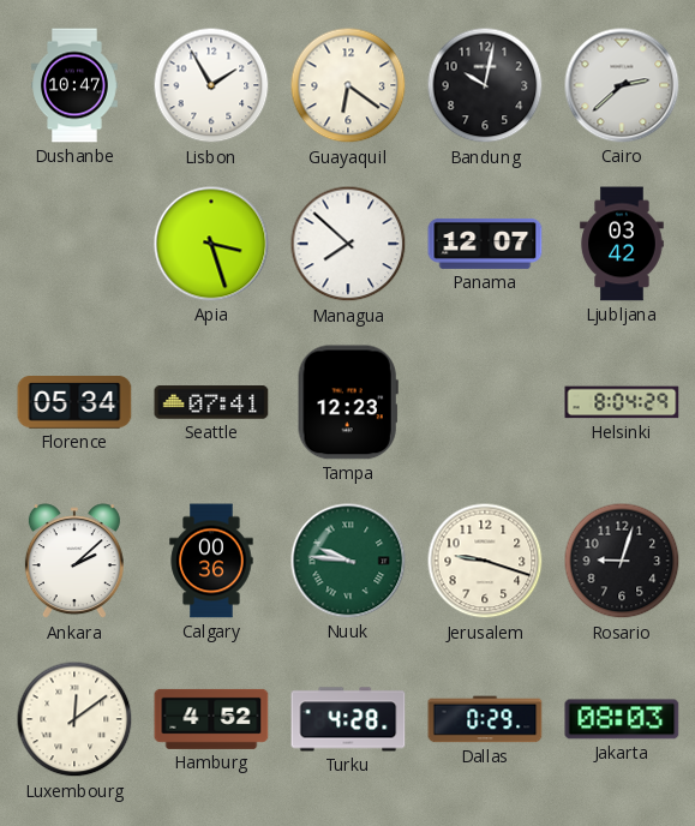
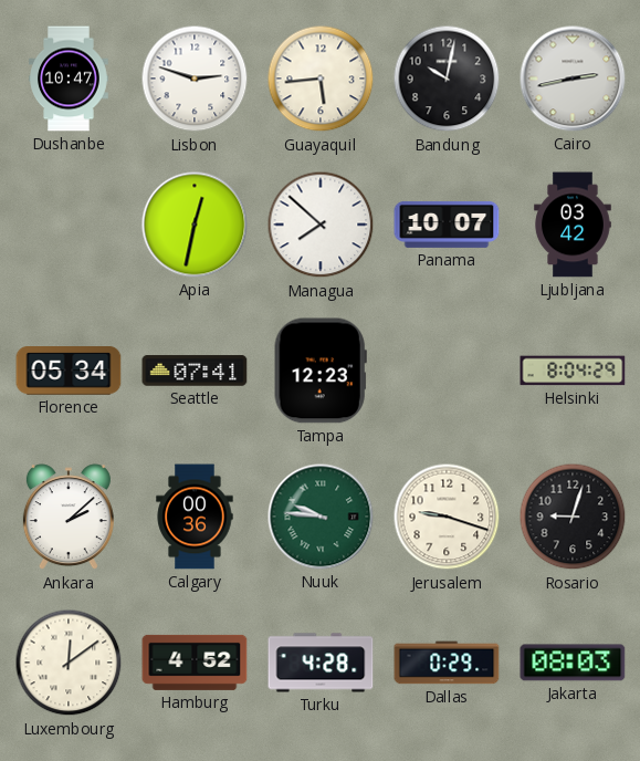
Lisbon: 1:55 -> 2:48 (195, 79)
Guayaquil: 6:21 -> 5:44 (321, 79)
Cairo: 2:38 -> 2:43 (573, 79)
Apia: 3:27 -> 12:32 (195, 225)
Panama: 12:07 -> 10:07 (447, 225)
